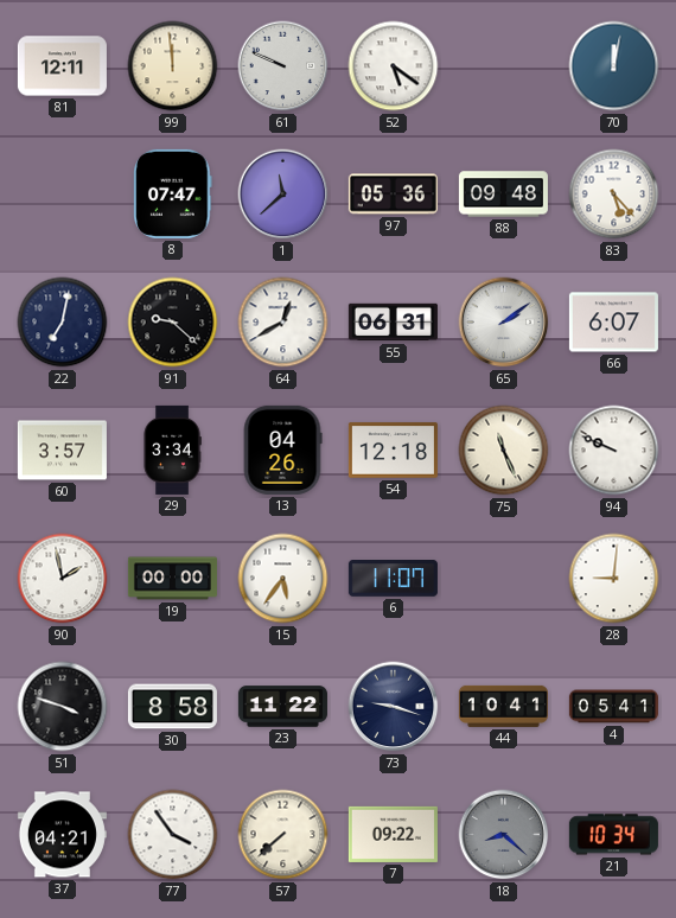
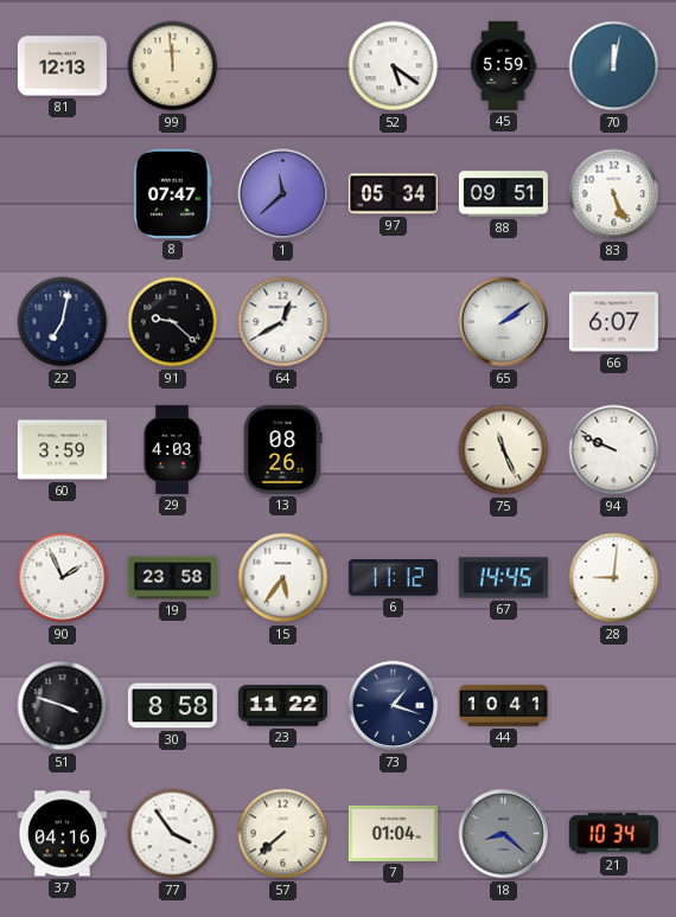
81: 12:11 -> 12:13 (62, 66)
61: 9:49 -> none (283, 66)
45: none -> 5:59 (503, 65)
97: 05:36 -> 05:34 (393, 194)
88: 09:48 -> 09:51 (503, 194)
83: 5:23 -> 5:26 (614, 194)
55: 06:31 -> none (393, 323)
60: 3:57 -> 3:59 (62, 450)
29: 3:34 -> 4:03 (172, 449)
13: 04:26 -> 08:26 (282, 449)
54: 12:18 -> none (393, 451)
90: 1:58 -> 1:56 (63, 578)
19: 00:00 -> 23:58 (172, 578)
6: 11:07 -> 11:12 (393, 578)
67: none -> 14:45 (503, 578)
73: 9:18 -> 1:18 (394, 706)
4: 05:41 -> none (613, 707)
37: 04:21 -> 04:16 (62, 834)
7: 09:22 -> 01:04 (393, 833)
